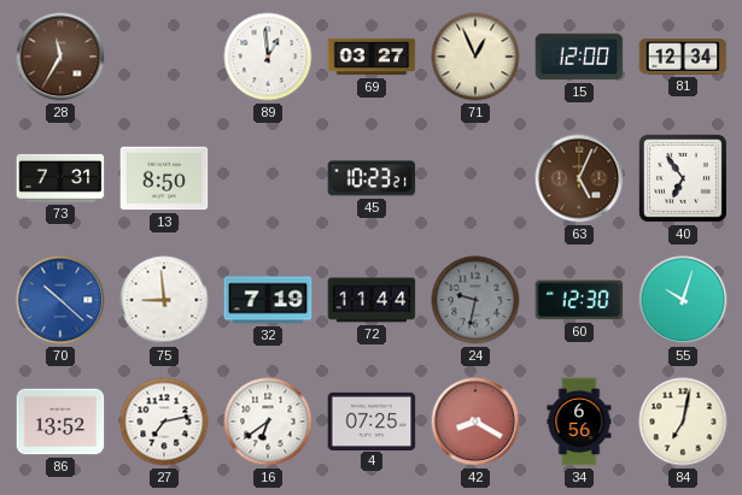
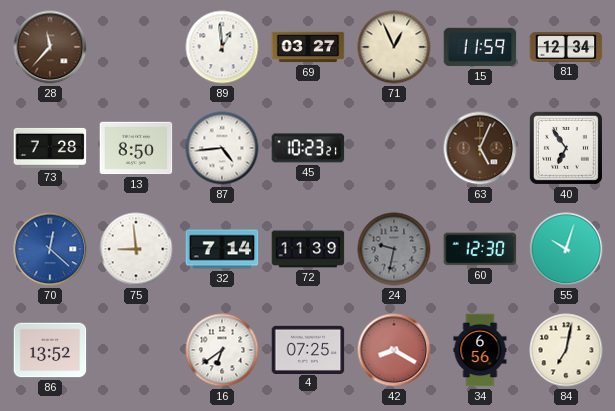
28: 11:35 -> 11:37 (50, 47)
15: 12:00 -> 11:59 (480, 47)
73: 7:31 -> 7:28 (50, 148)
87: none -> 4:44 (222, 148)
70: 10:22 -> 12:22 (50, 249)
32: 7:19 -> 7:14 (222, 249)
72: 11:44 -> 11:39 (308, 249)
27: 7:13 -> none (164, 422)
